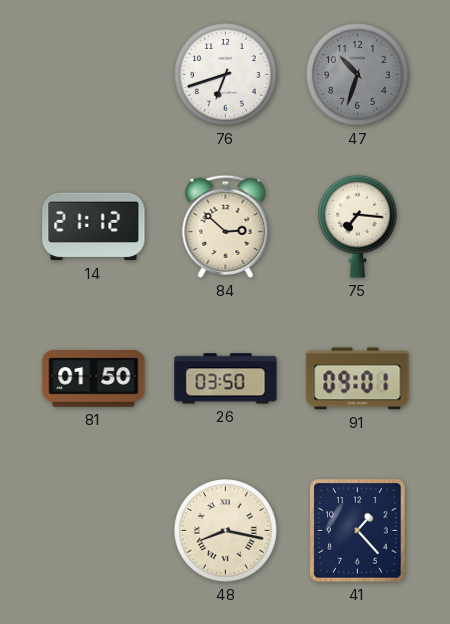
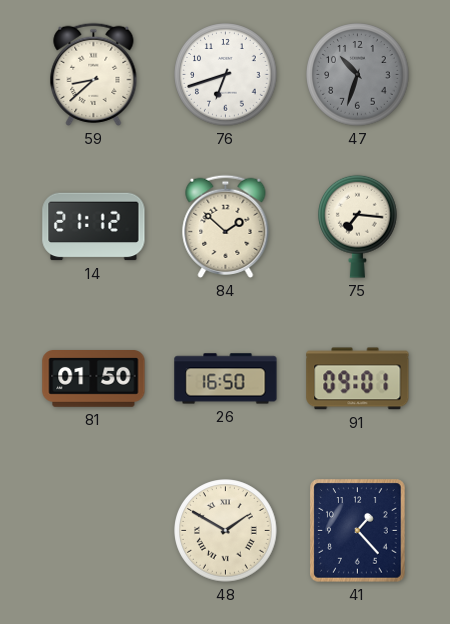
59: none -> 8:38 (94, 74)
84: 2:52 -> 1:52 (226, 226)
26: 03:50 -> 16:50 (226, 379)
48: 8:17 -> 1:50 (226, 531)
